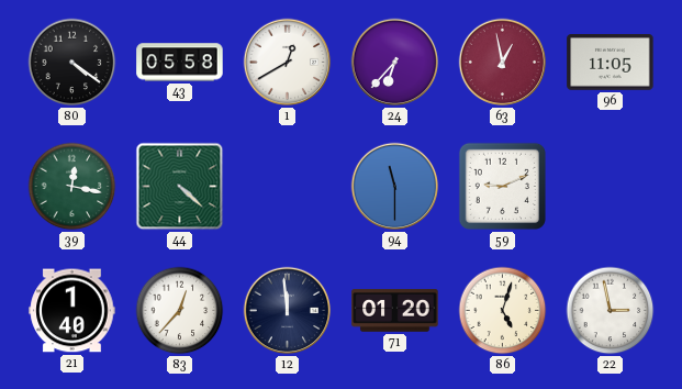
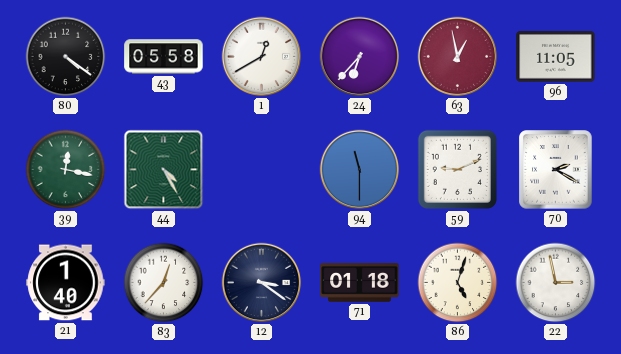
44: 4:22 -> 4:25 (164, 170)
70: none -> 2:20 (556, 170)
12: 11:59 -> 3:21 (262, 283)
71: 01:20 -> 01:18 (360, 283)
